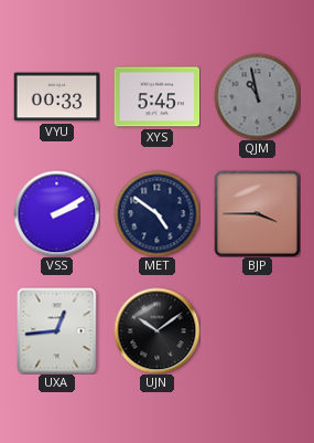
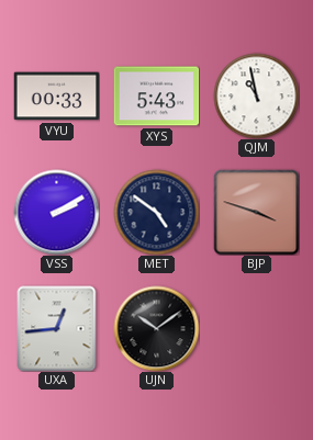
XYS: 5:45 -> 5:43 (156, 97)
QJM dial: grey -> white (256, 95)
BJP: 3:45 -> 3:48 (256, 212)
